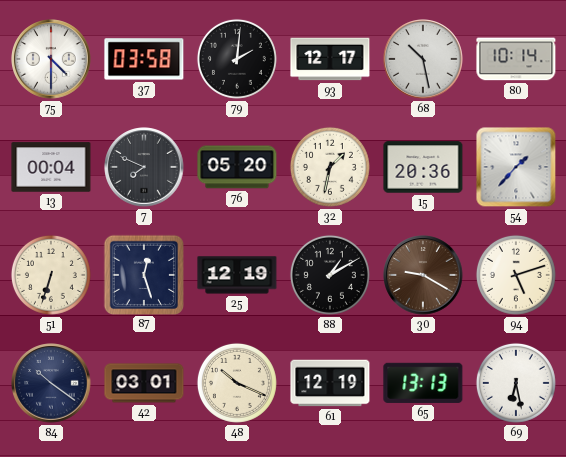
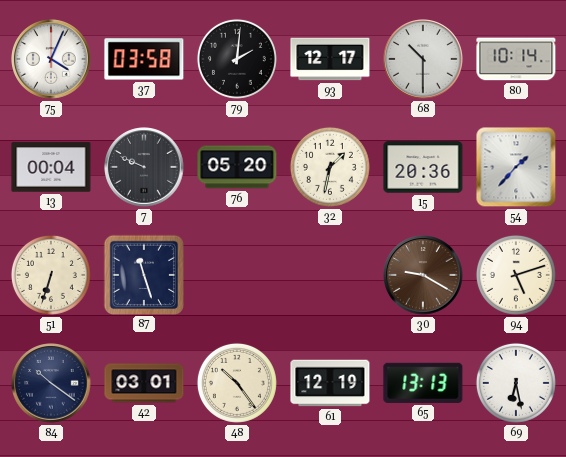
75: 4:30 -> 4:04 (51, 59)
68: 10:28 -> 10:30 (423, 59)
7: 7:49 -> 9:49 (144, 167)
87: 12:27 -> 11:27 (143, 274)
25: 12:19 -> none (237, 275)
88: 1:10 -> none (330, 275)
48: 10:19 -> 10:24 (237, 383)
